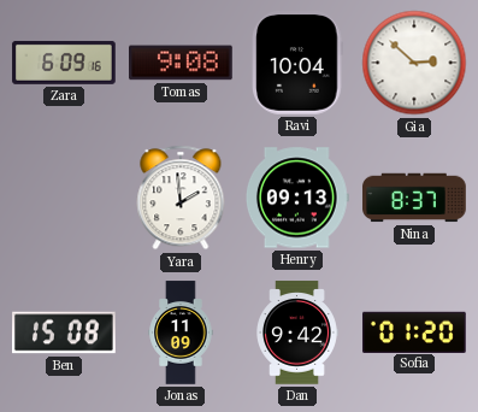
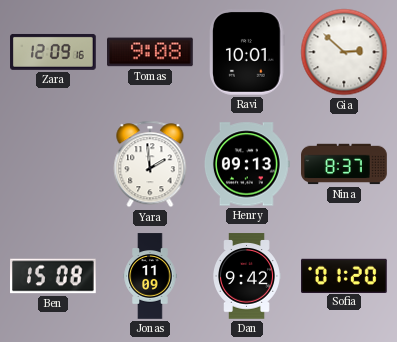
Zara: 6:09 -> 12:09 (53, 52)
Ravi: 10:04 -> 10:01 (247, 53)
